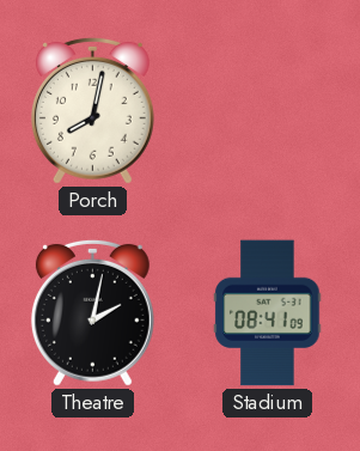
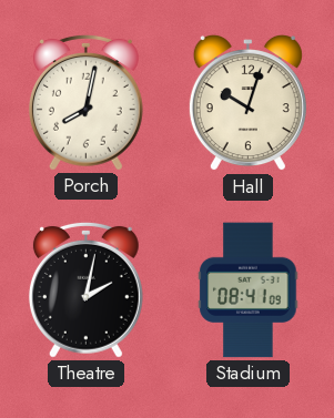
Hall: none -> 10:03 (247, 104)
